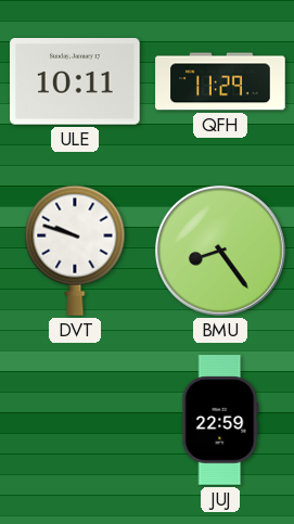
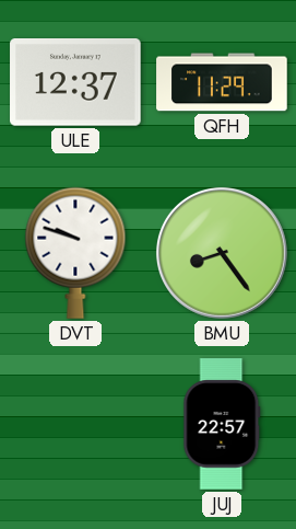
ULE: 10:11 -> 12:37 (75, 82)
JUJ: 22:59 -> 22:57 (222, 424)
